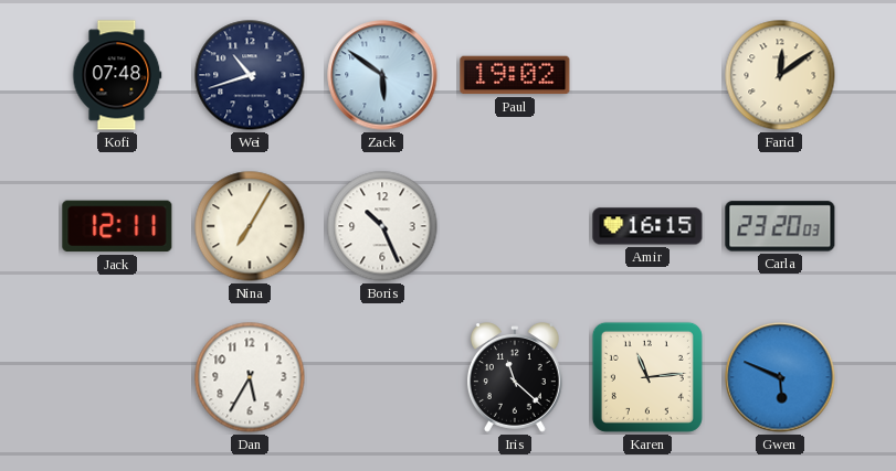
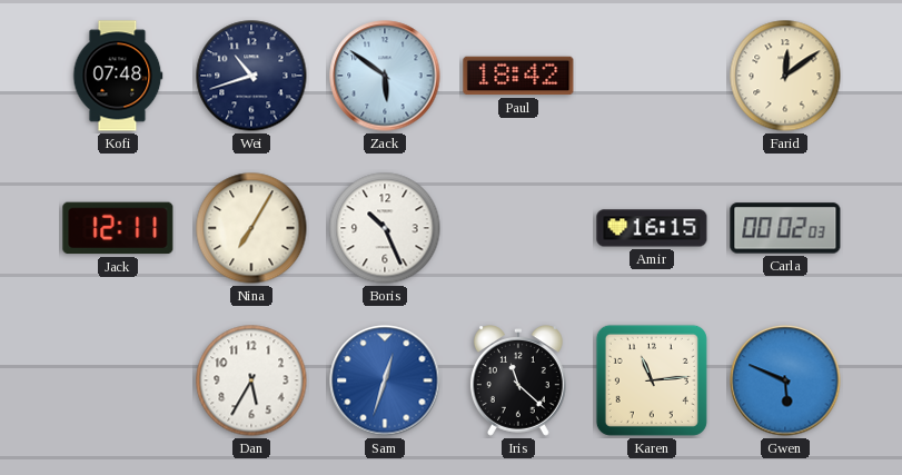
Paul: 19:02 -> 18:42 (518, 76)
Carla: 23:20 -> 00:02 (785, 228)
Sam: none -> 12:33 (385, 380)
